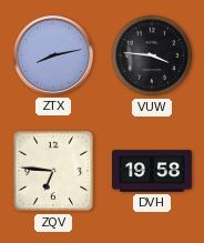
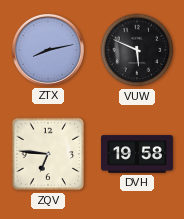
VUW: 3:46 -> 5:49 (137, 50)
